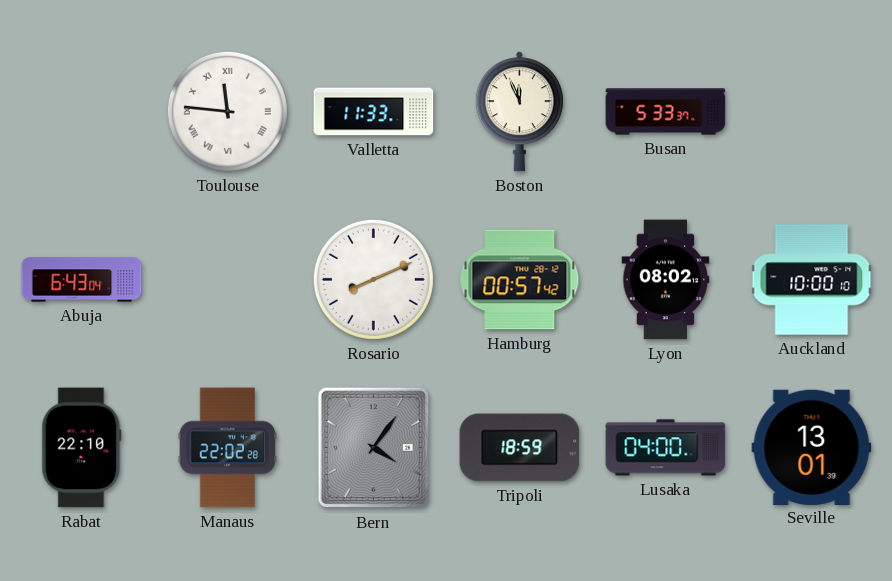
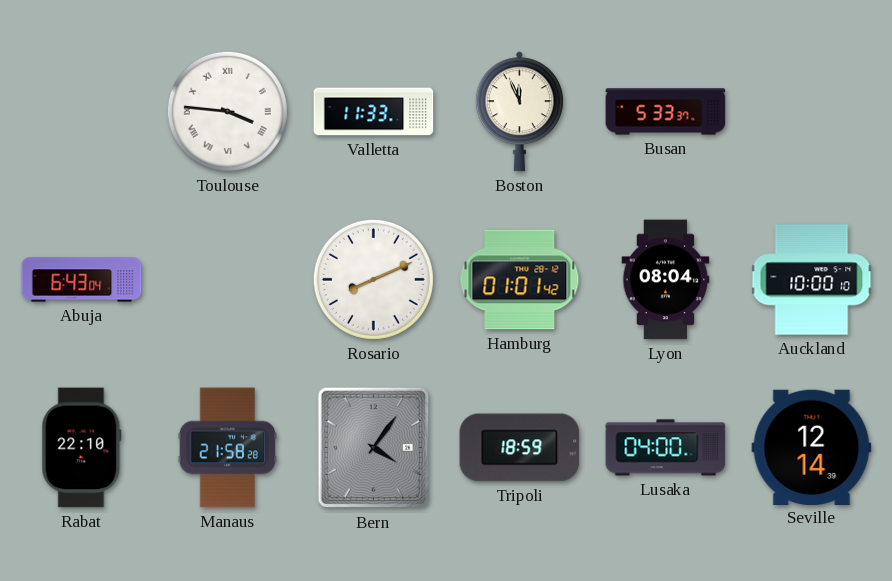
Toulouse: 11:46 -> 3:46 (227, 111)
Hamburg: 00:57 -> 01:01 (520, 280)
Lyon: 08:02 -> 08:04 (666, 280)
Manaus: 22:02 -> 21:58 (228, 448)
Seville: 13:01 -> 12:14 (812, 447)
